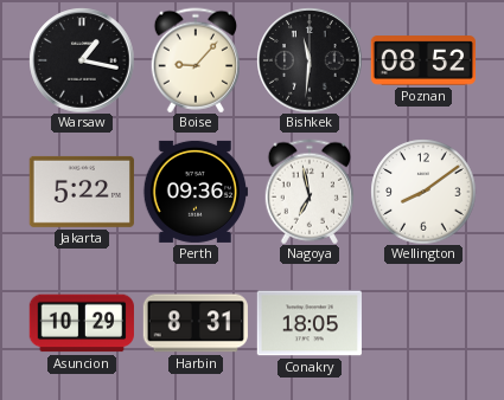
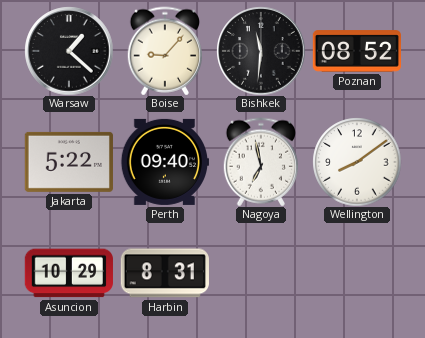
Warsaw: 1:17 -> 1:22 (69, 51)
Perth: 09:36 -> 09:40 (164, 162)
Conakry: 18:05 -> none (308, 323)
